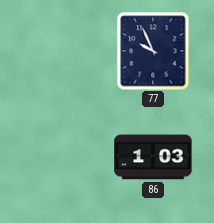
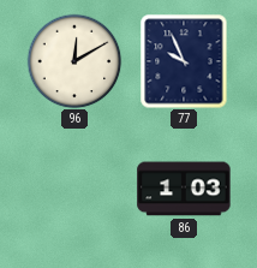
96: none -> 12:10 (74, 61)
